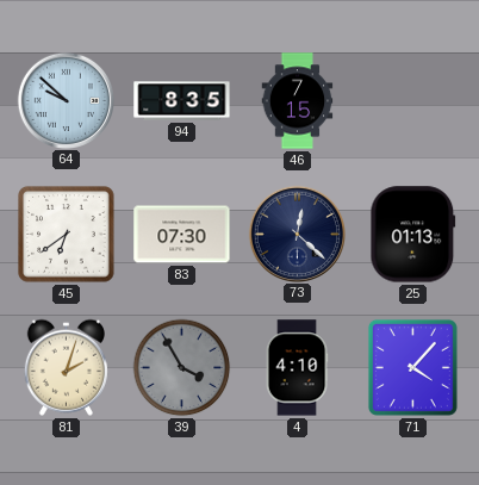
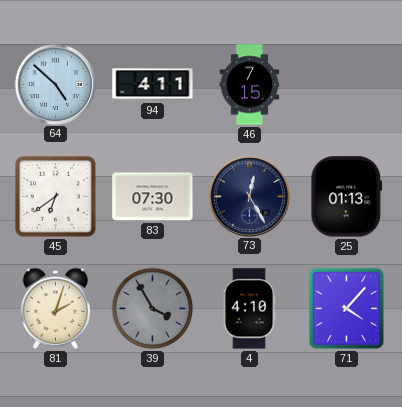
64: 9:52 -> 4:52 (55, 84)
94: 8:35 -> 4:11 (153, 85)
73: 12:22 -> 12:25 (249, 196)
